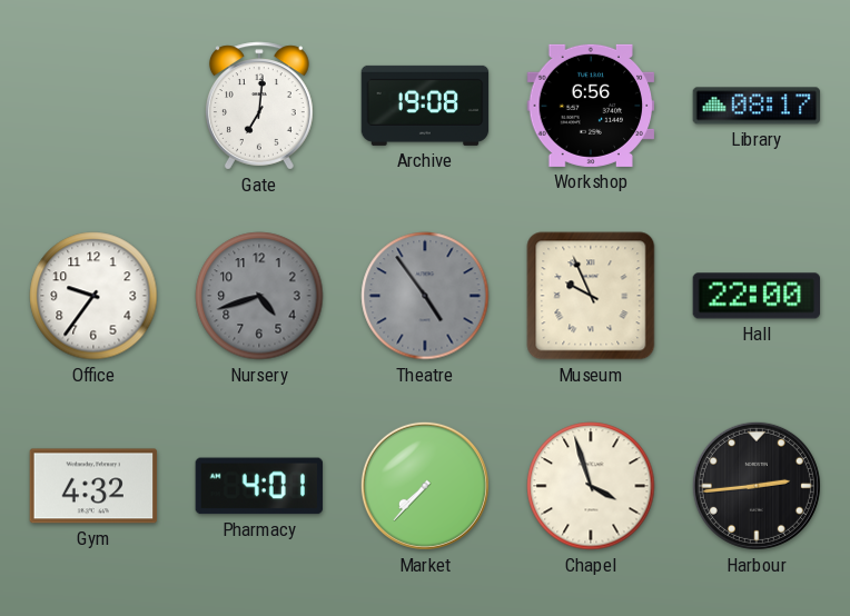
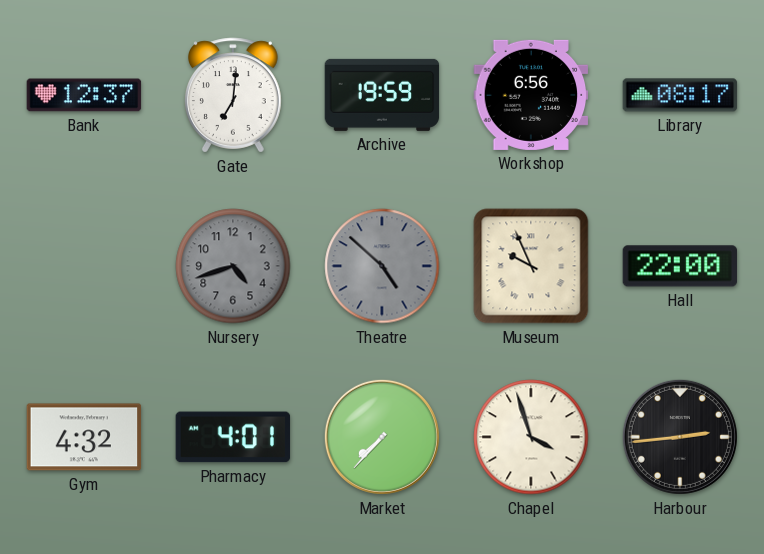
Bank: none -> 12:37 (84, 95)
Archive: 19:08 -> 19:59 (382, 95)
Office: 9:36 -> none (93, 296)
Theatre: 4:54 -> 4:52 (382, 266)
